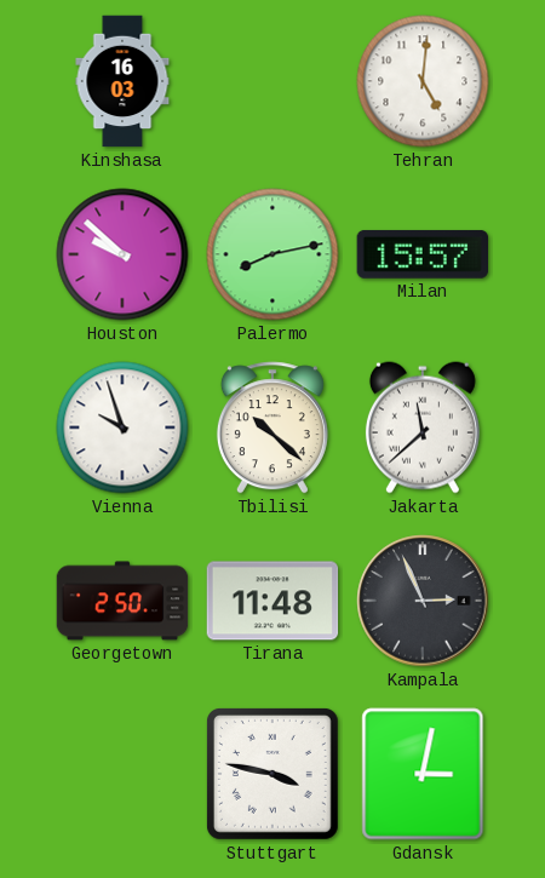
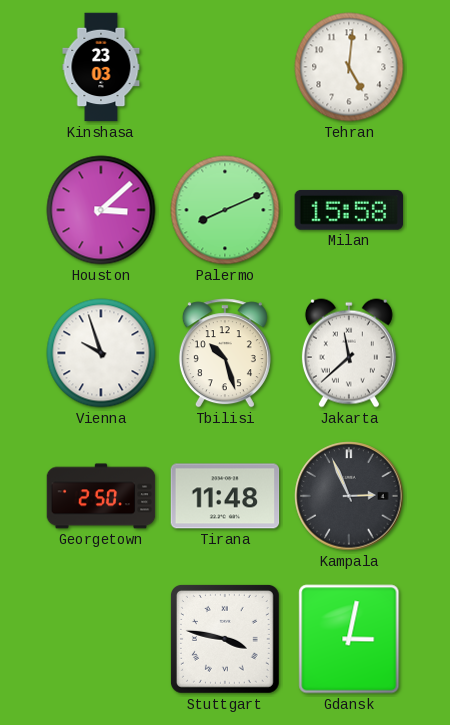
Kinshasa: 16:03 -> 23:03 (101, 67)
Houston: 9:52 -> 3:08 (101, 210)
Palermo: 8:13 -> 8:11 (225, 210)
Milan: 15:57 -> 15:58 (349, 210)
Tbilisi: 10:22 -> 10:27 (225, 353)
